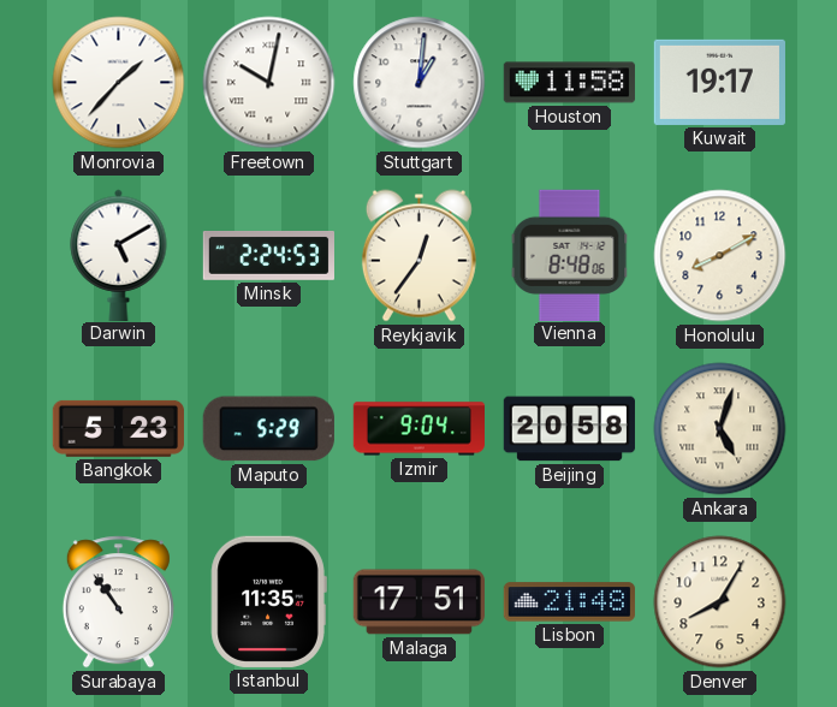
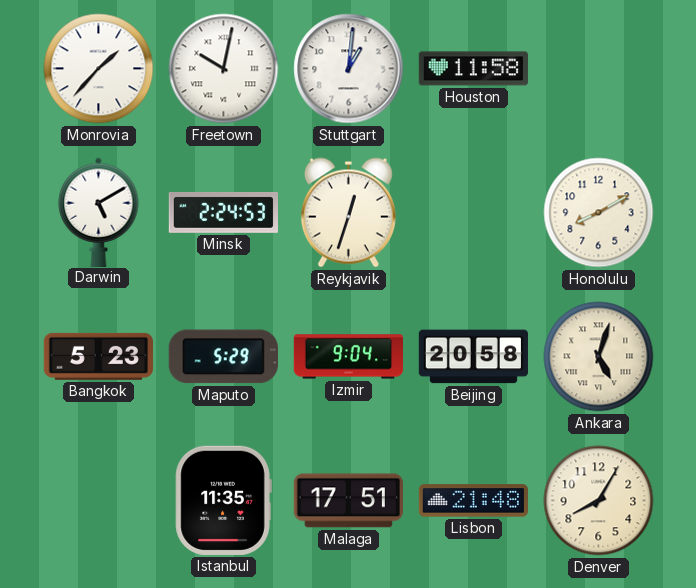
Kuwait: 19:17 -> none (719, 82)
Reykjavik: 12:36 -> 12:33 (348, 213)
Vienna: 8:48 -> none (570, 255)
Surabaya: 10:54 -> none (118, 602)
